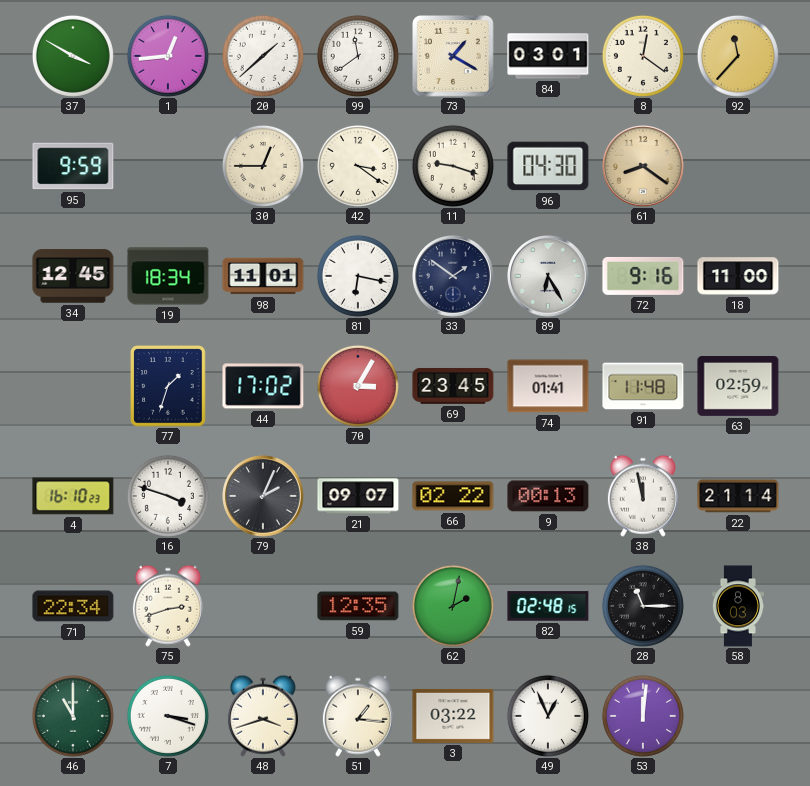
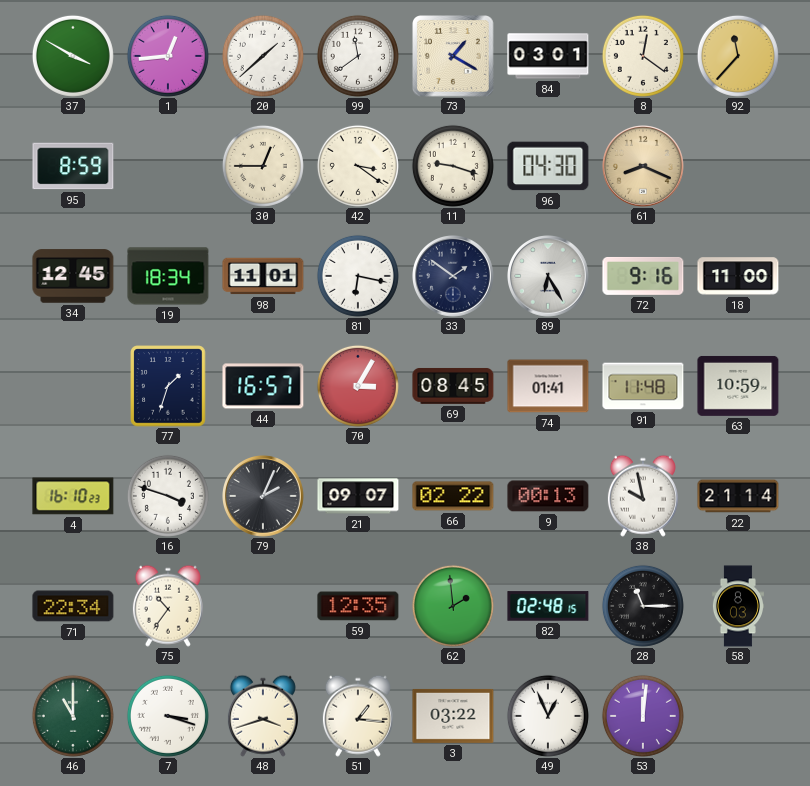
95: 9:59 -> 8:59 (73, 166)
61: 8:21 -> 8:19 (644, 167)
44: 17:02 -> 16:57 (263, 386)
69: 23:45 -> 08:45 (453, 386)
63: 02:59 -> 10:59 (738, 386)
38: 11:58 -> 9:58 (643, 496)
75: 2:42 -> 10:36 (168, 606)
62: 2:02 -> 1:59 (453, 606)
